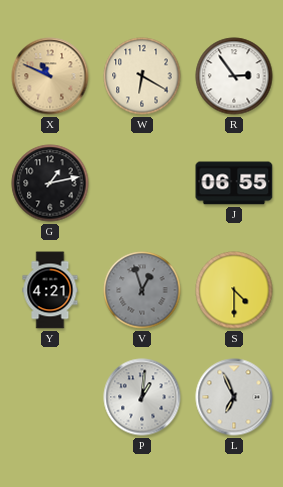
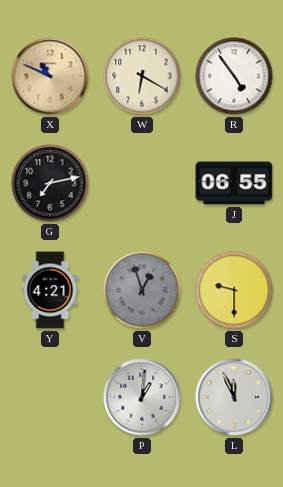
R: 2:54 -> 4:54 (234, 76)
G: 1:13 -> 7:13 (50, 183)
S: 4:30 -> 9:30 (234, 290)
L: 6:56 -> 11:56 (234, 397)
